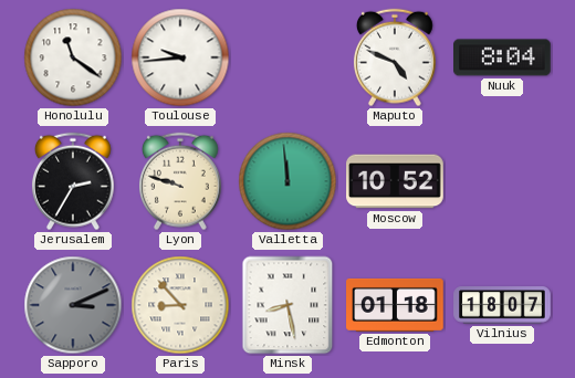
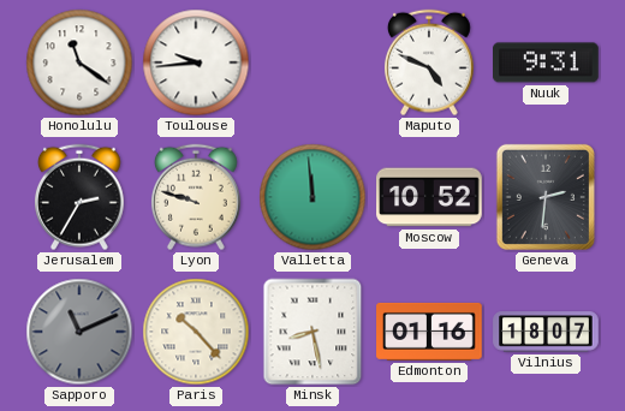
Nuuk: 8:04 -> 9:31 (547, 62)
Geneva: none -> 2:31 (546, 197)
Sapporo: 3:11 -> 11:11 (79, 332)
Paris: 8:53 -> 10:23 (196, 332)
Edmonton: 01:18 -> 01:16 (429, 332)
